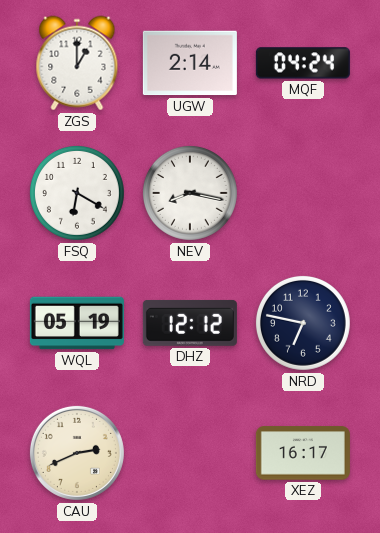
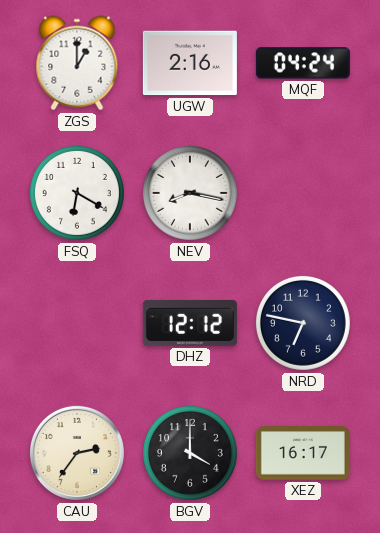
UGW: 2:14 -> 2:16 (190, 63)
WQL: 05:19 -> none (77, 323)
CAU: 2:41 -> 2:36 (77, 453)
BGV: none -> 4:00 (190, 453)
